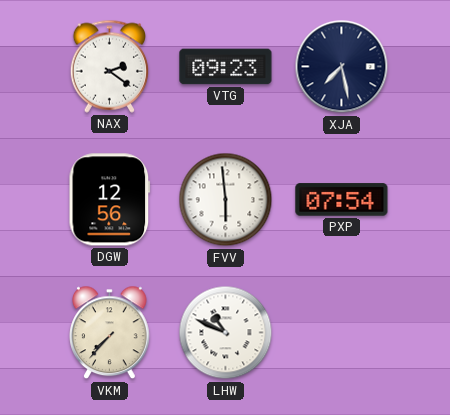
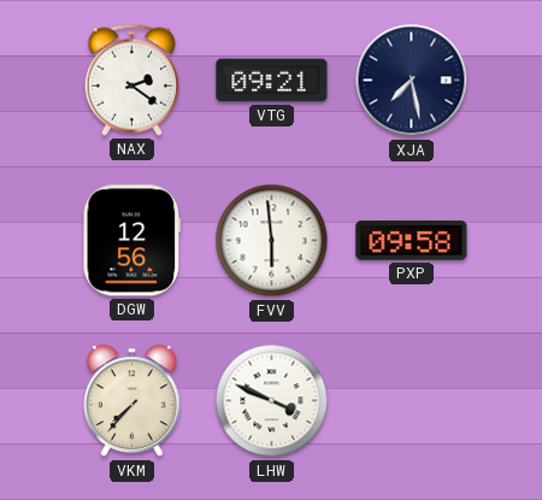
VTG: 09:23 -> 09:21 (272, 81)
PXP: 07:54 -> 09:58 (412, 241)
LHW: 10:49 -> 3:49 (272, 401)
